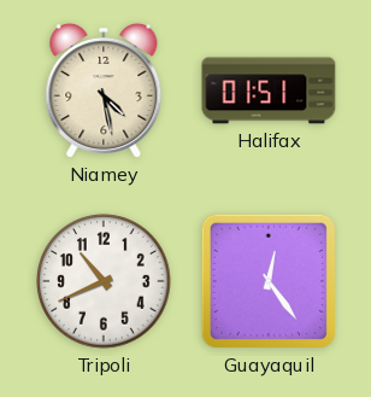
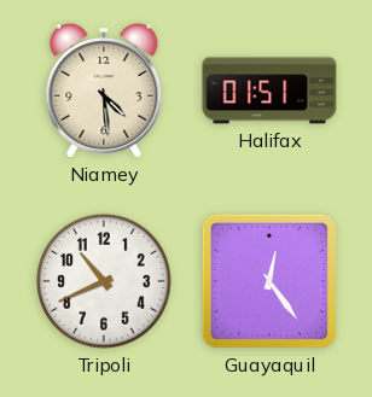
Niamey: 4:28 -> 4:29 (104, 91)
